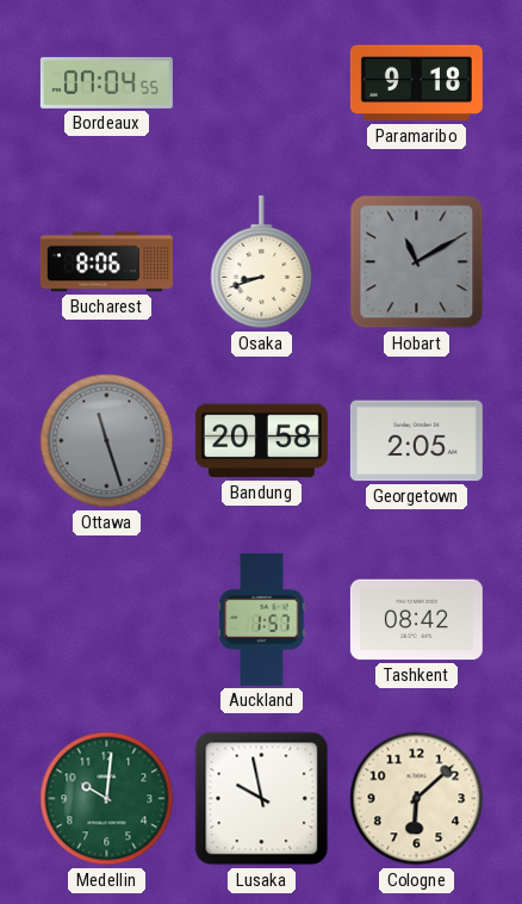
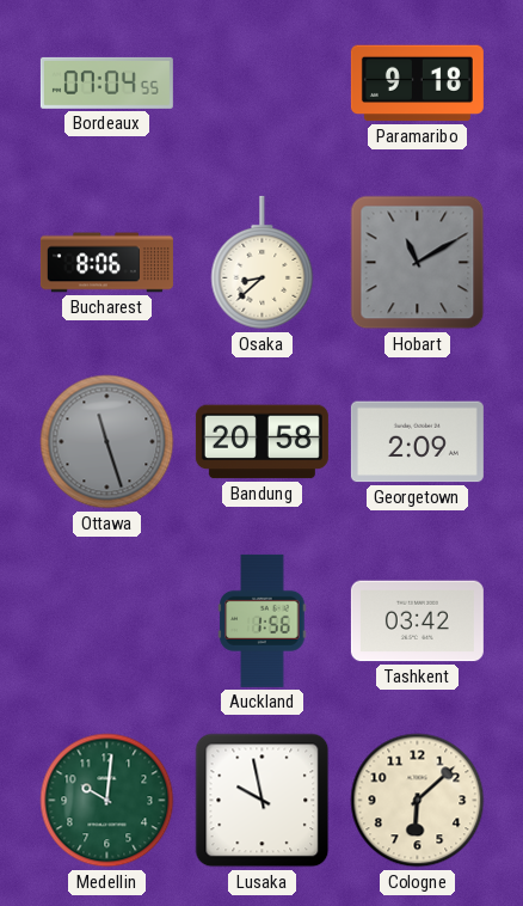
Osaka: 8:42 -> 8:38 (263, 263)
Georgetown: 2:05 -> 2:09 (417, 442)
Auckland: 1:57 -> 1:56 (263, 620)
Tashkent: 08:42 -> 03:42 (417, 622)
